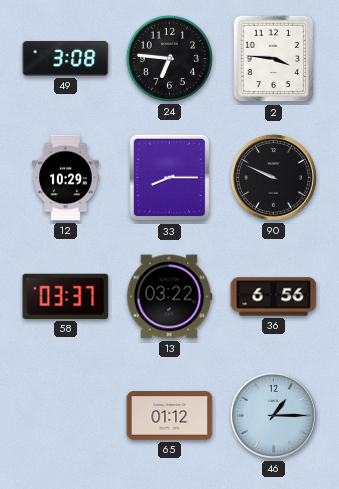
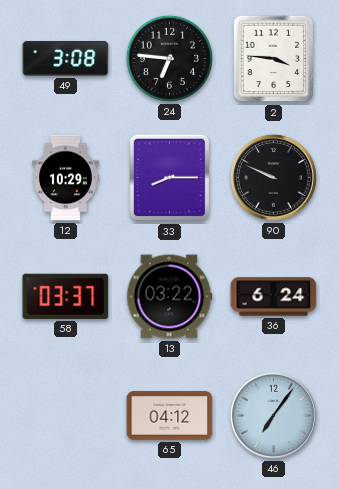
36: 6:56 -> 6:24 (274, 297)
65: 01:12 -> 04:12 (170, 416)
46: 1:15 -> 7:06 (273, 415)
